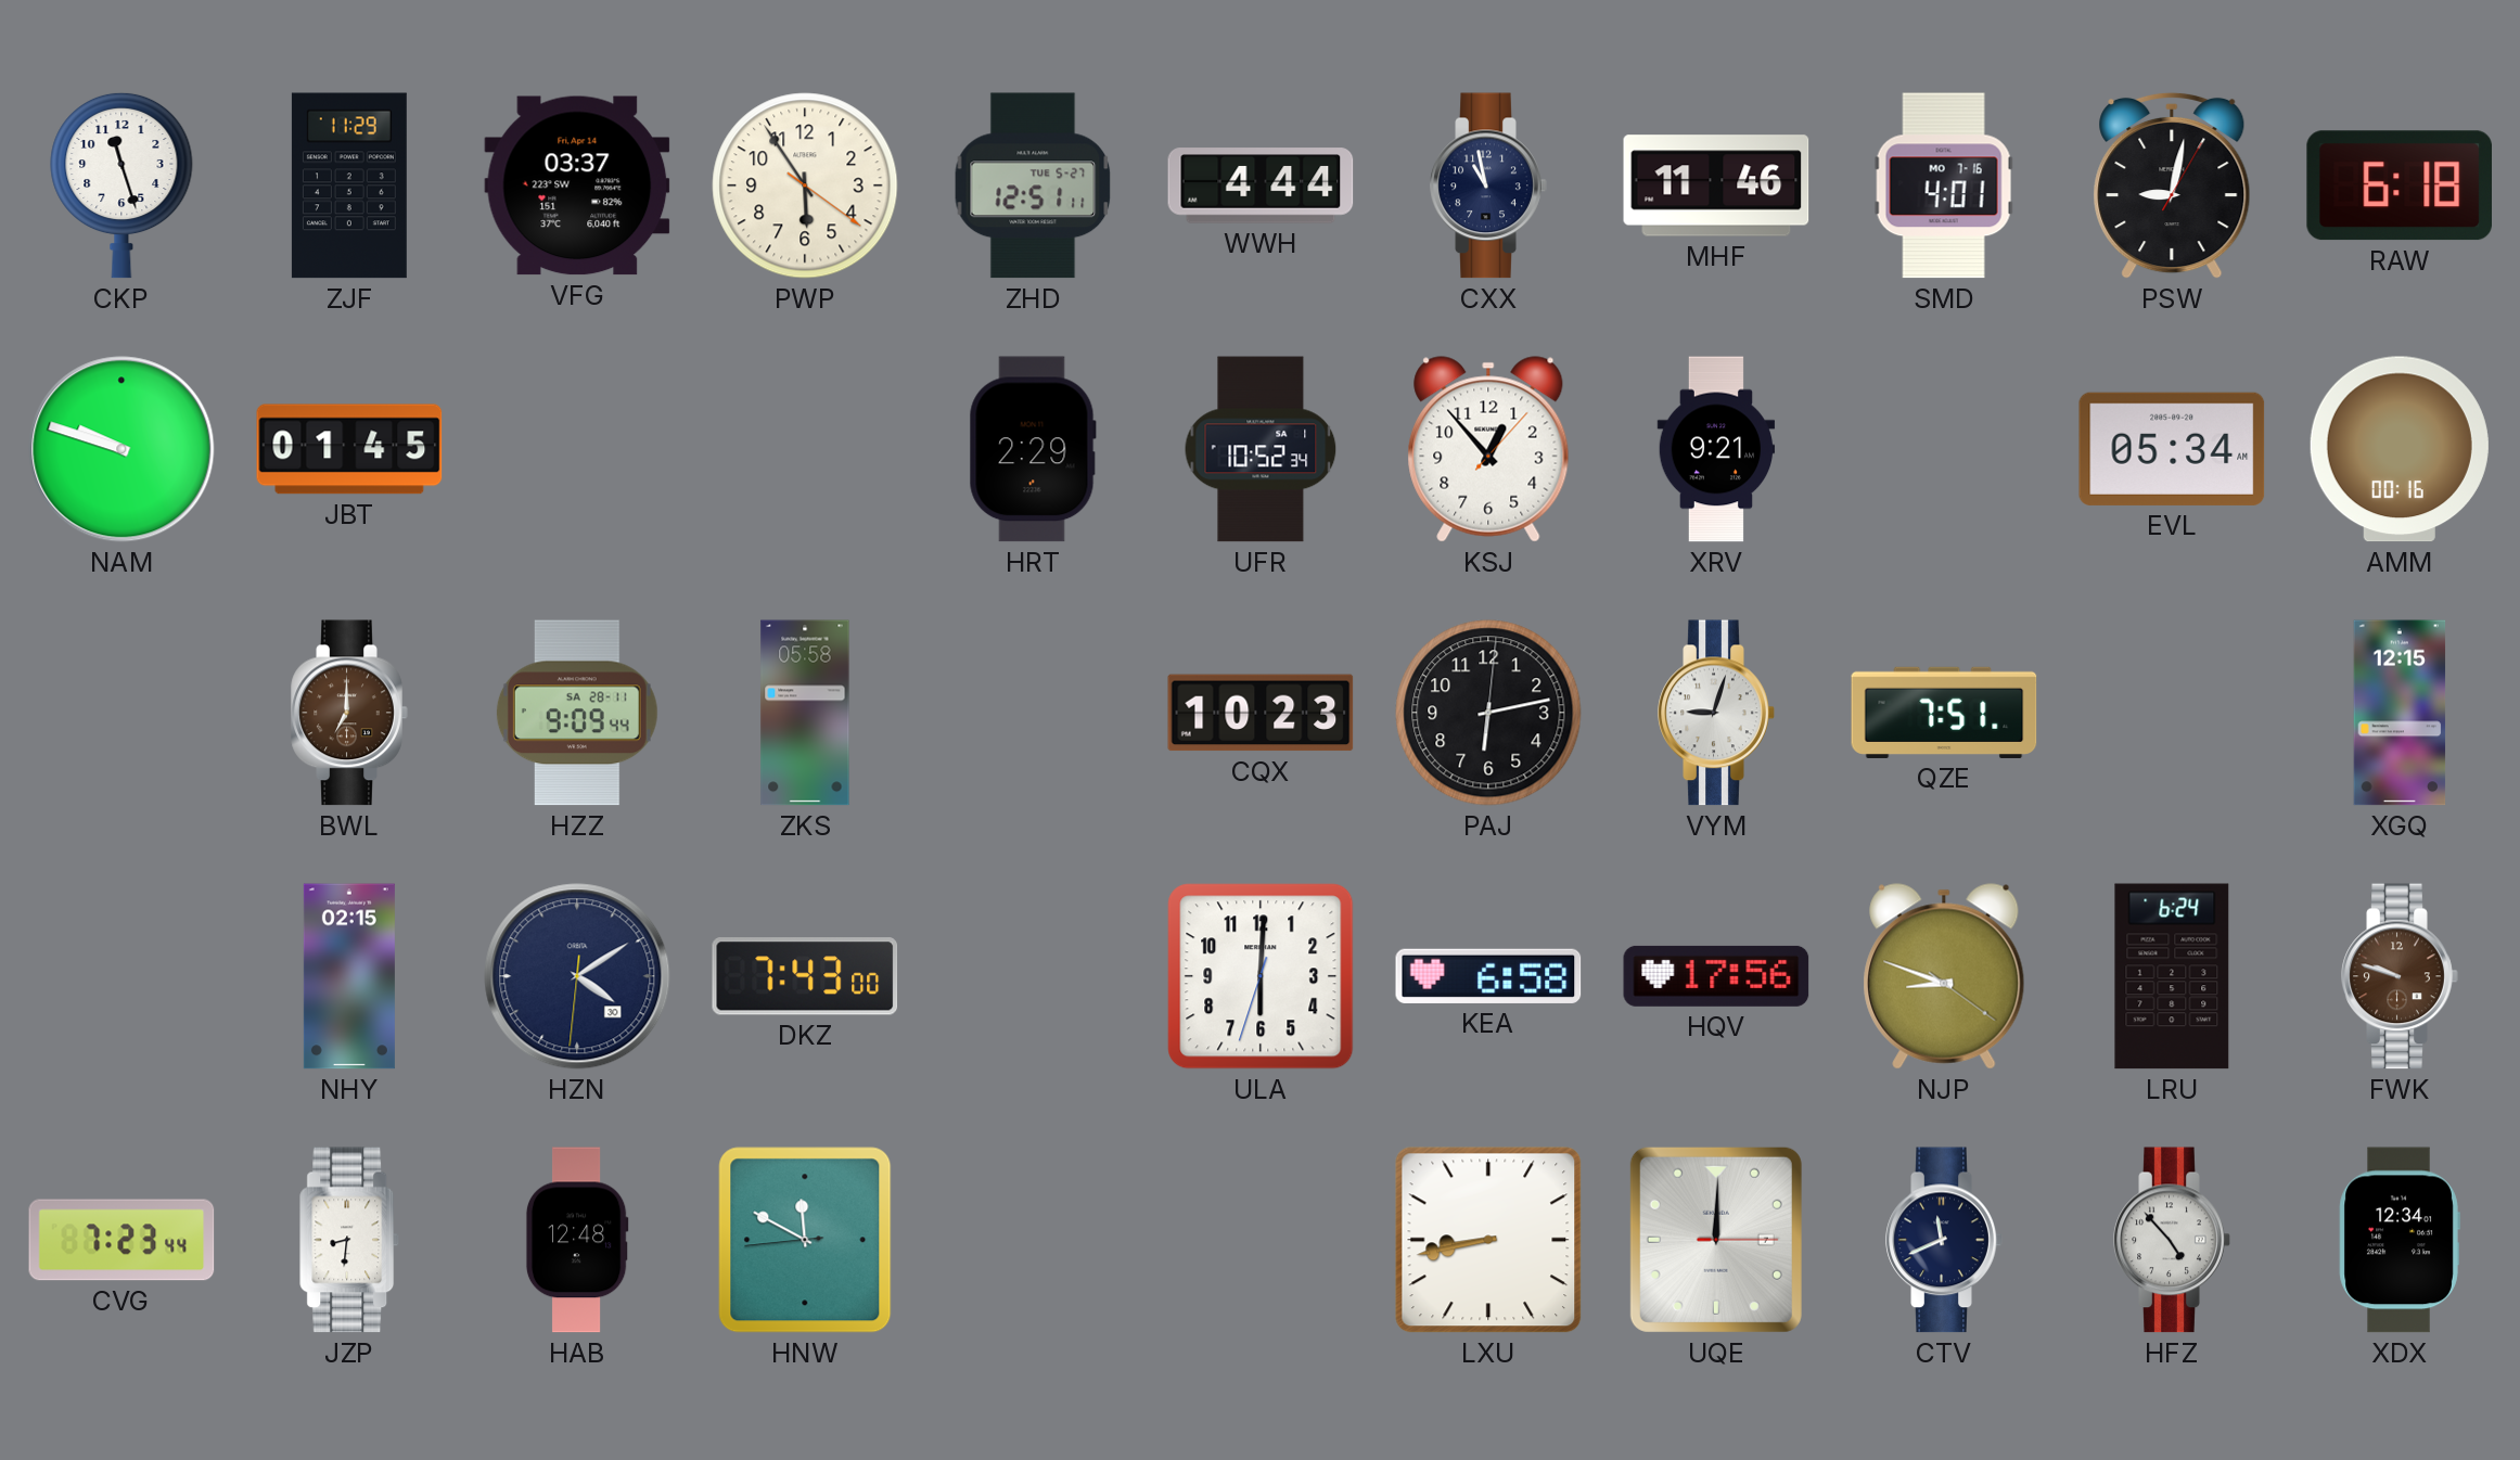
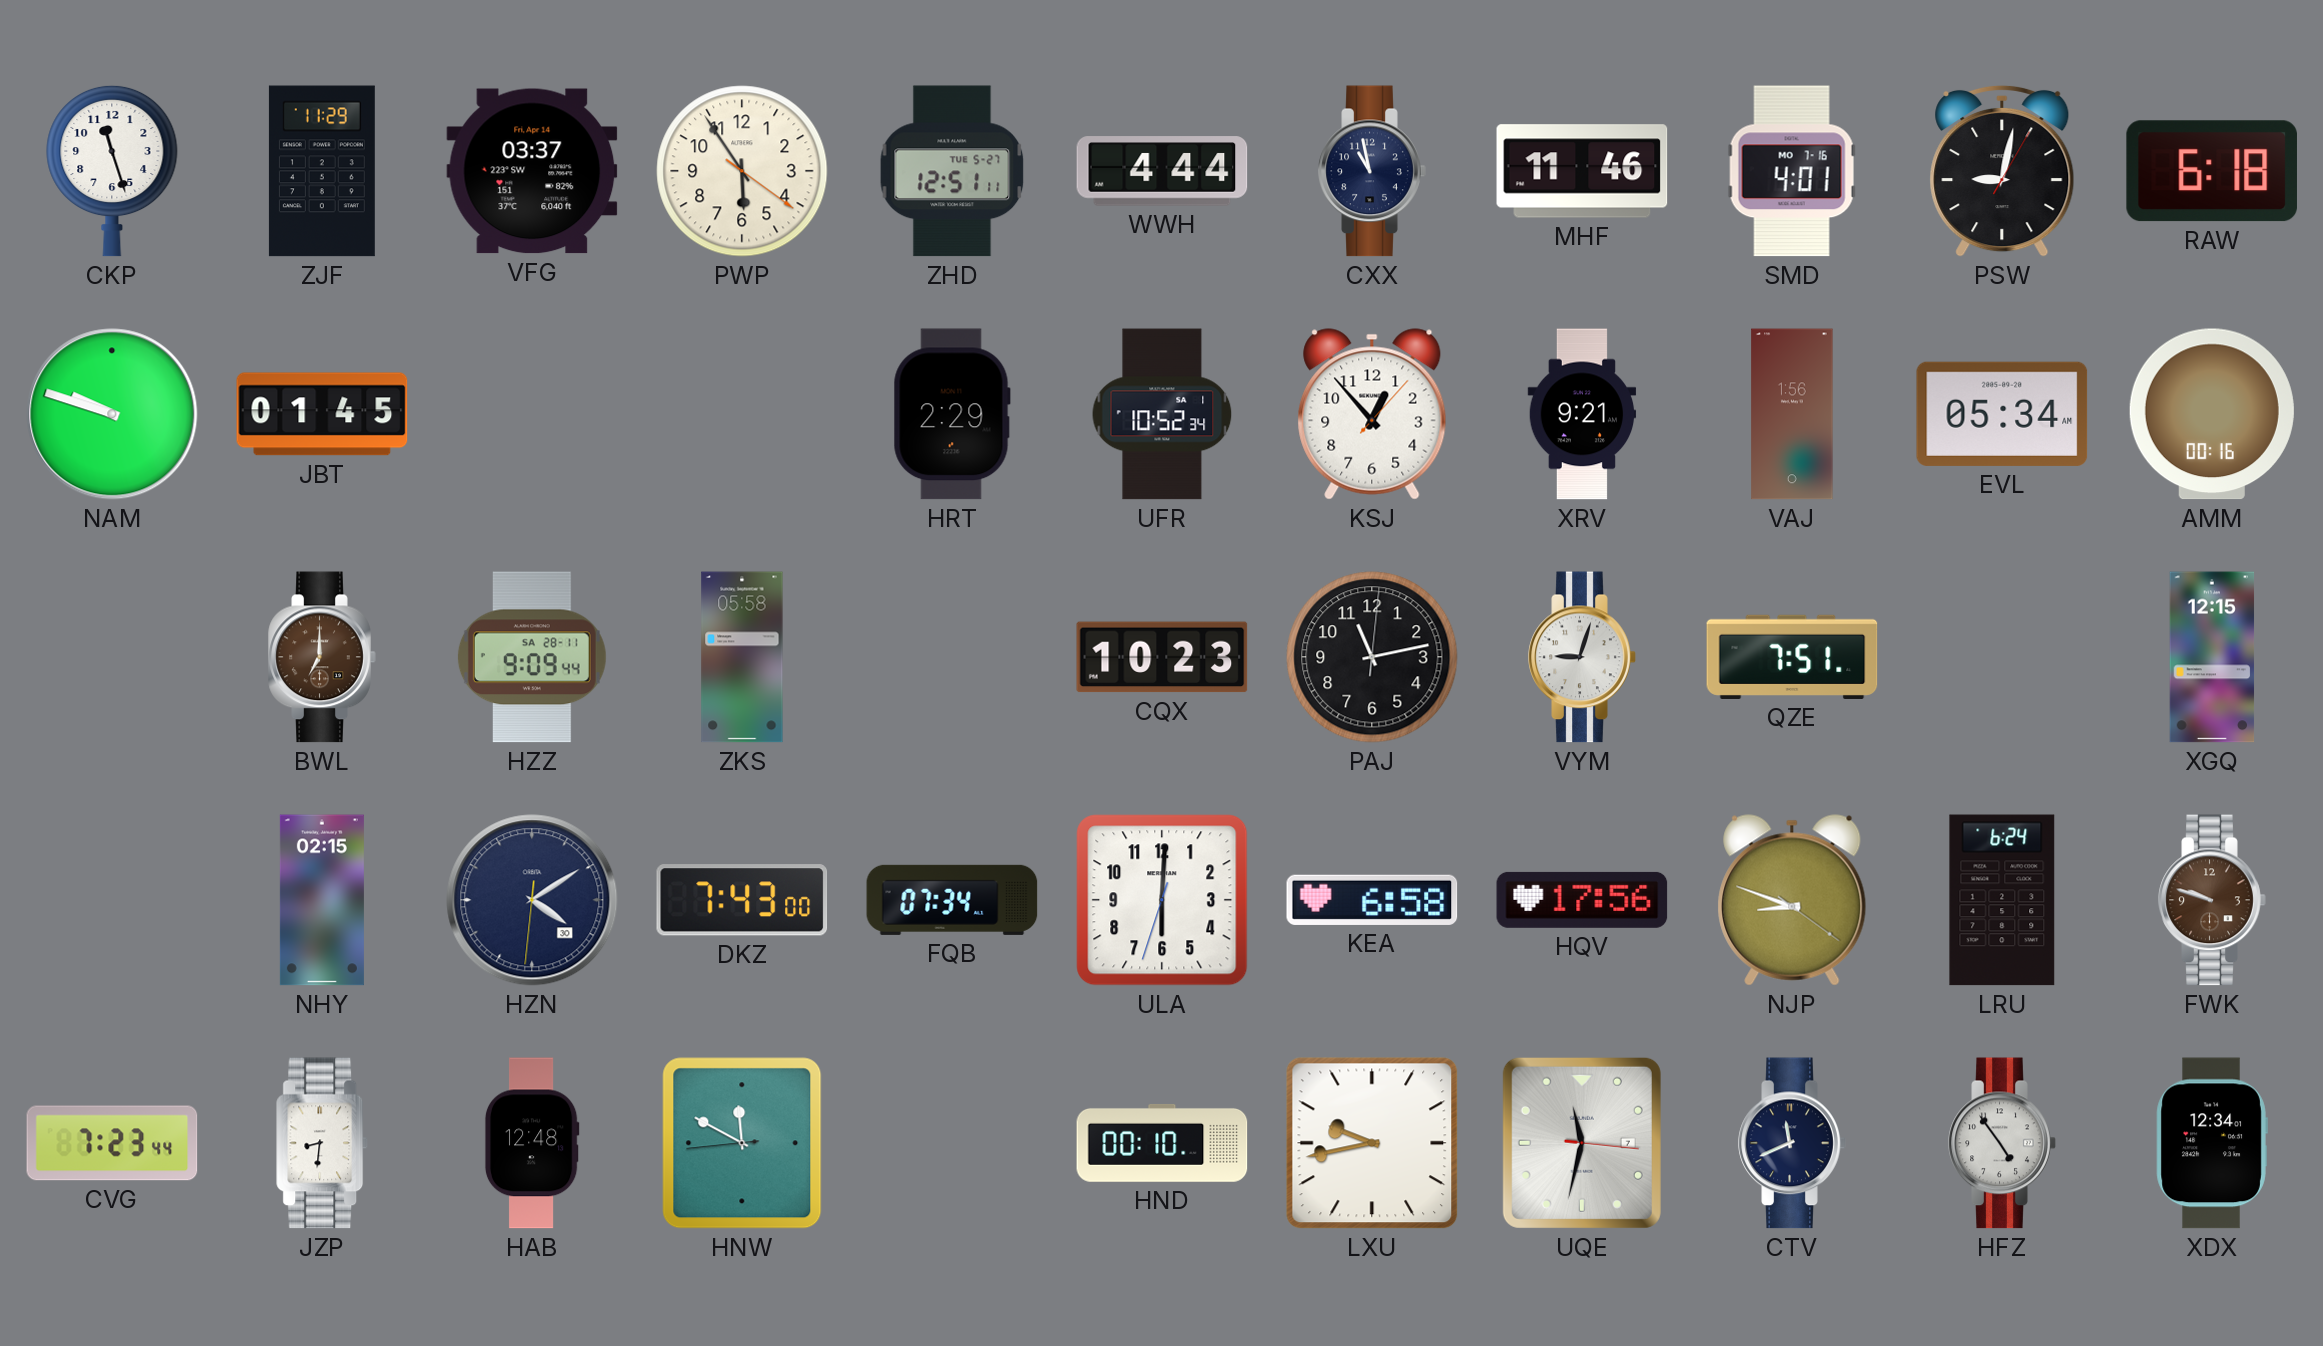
VAJ: none -> 1:56 (1792, 414)
PAJ: 6:13 -> 11:13 (1372, 657)
FQB: none -> 07:34 (952, 900)
HND: none -> 00:10 (1162, 1143)
LXU: 8:43 -> 9:43 (1372, 1143)
UQE: 12:00 -> 11:32 (1582, 1143)
HFZ: 4:53 -> 4:54 (2002, 1143)
